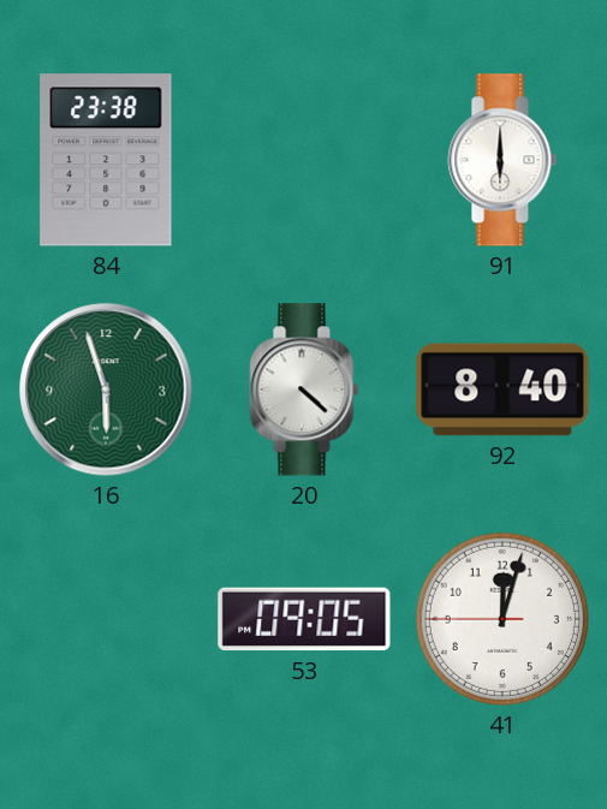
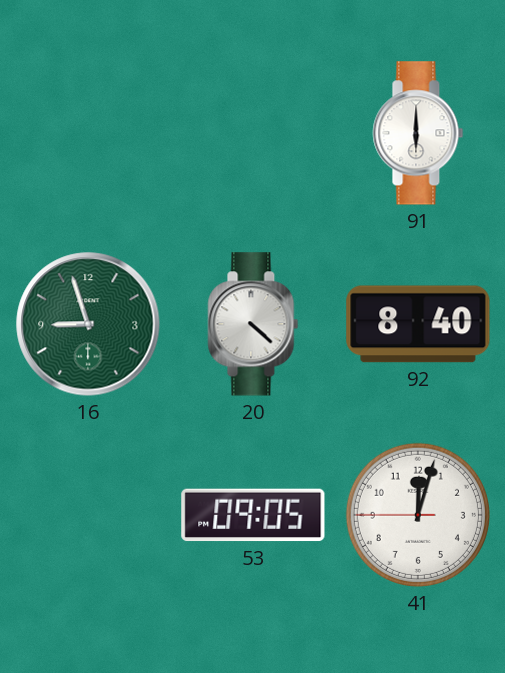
84: 23:38 -> none (106, 160)
16: 5:57 -> 8:57 (88, 324)
